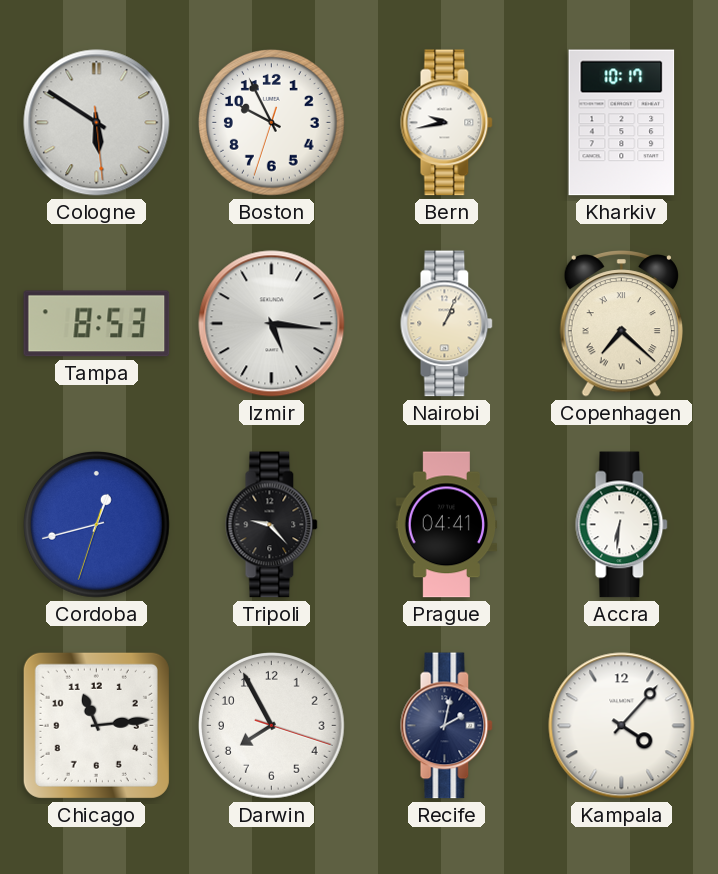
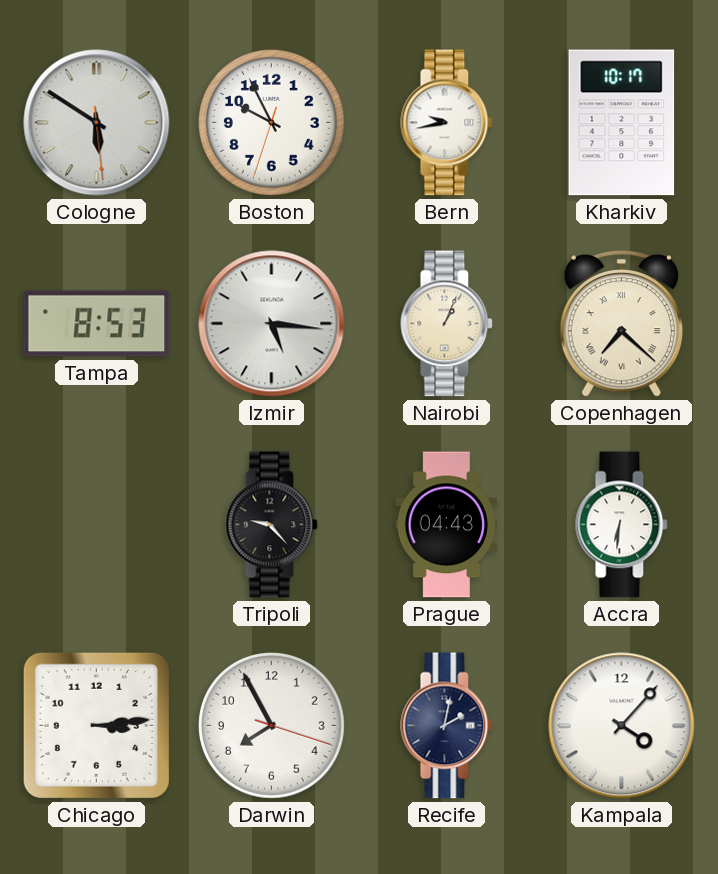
Cordoba: 12:42 -> none (97, 525)
Prague: 04:41 -> 04:43 (447, 525)
Chicago: 11:14 -> 3:14 (96, 725)
